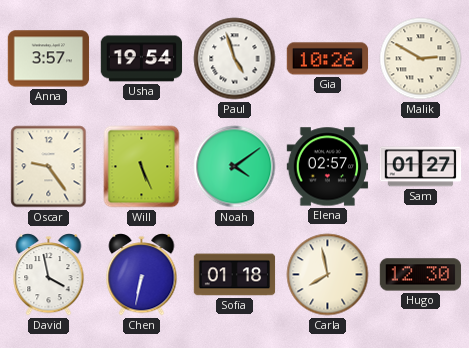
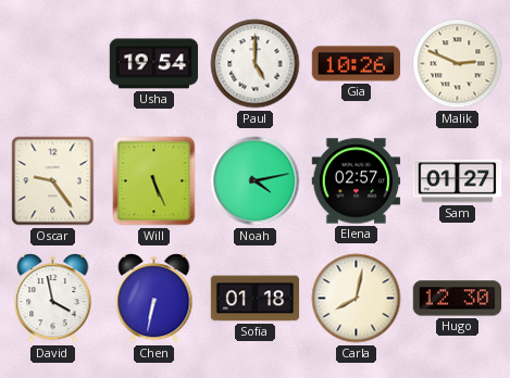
Anna: 3:57 -> none (49, 59)
Paul: 4:57 -> 5:00 (256, 64)
Malik: 2:50 -> 2:49 (458, 64)
Noah: 4:09 -> 4:13 (256, 181)
Carla: 7:58 -> 8:02 (357, 299)
